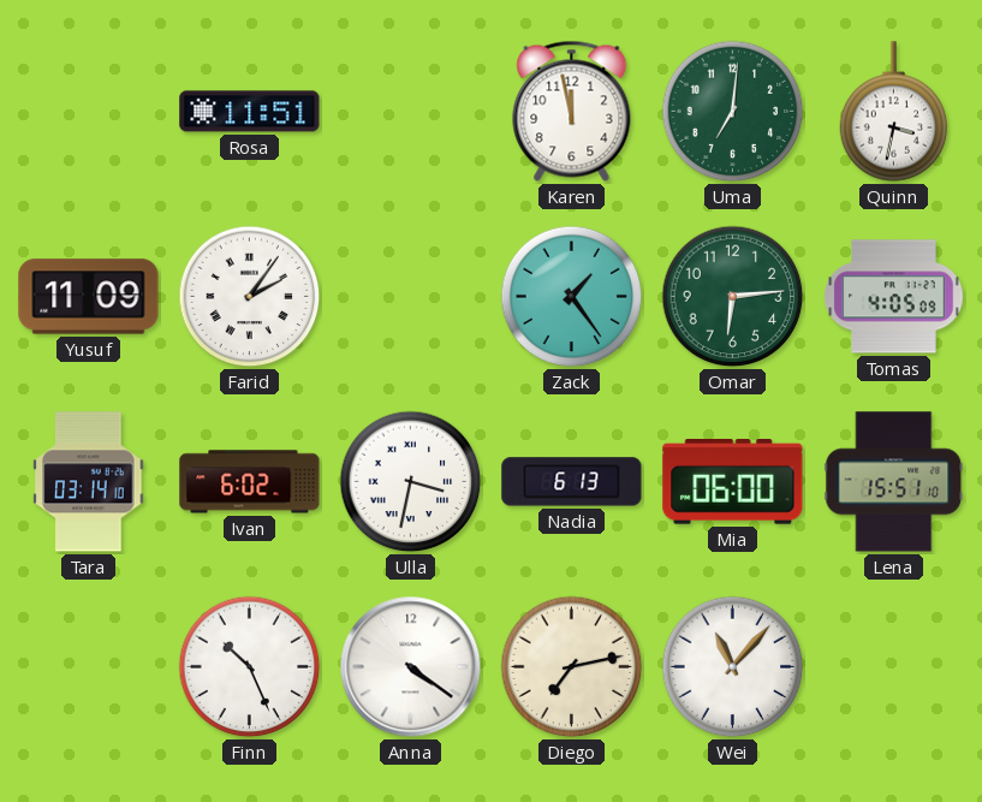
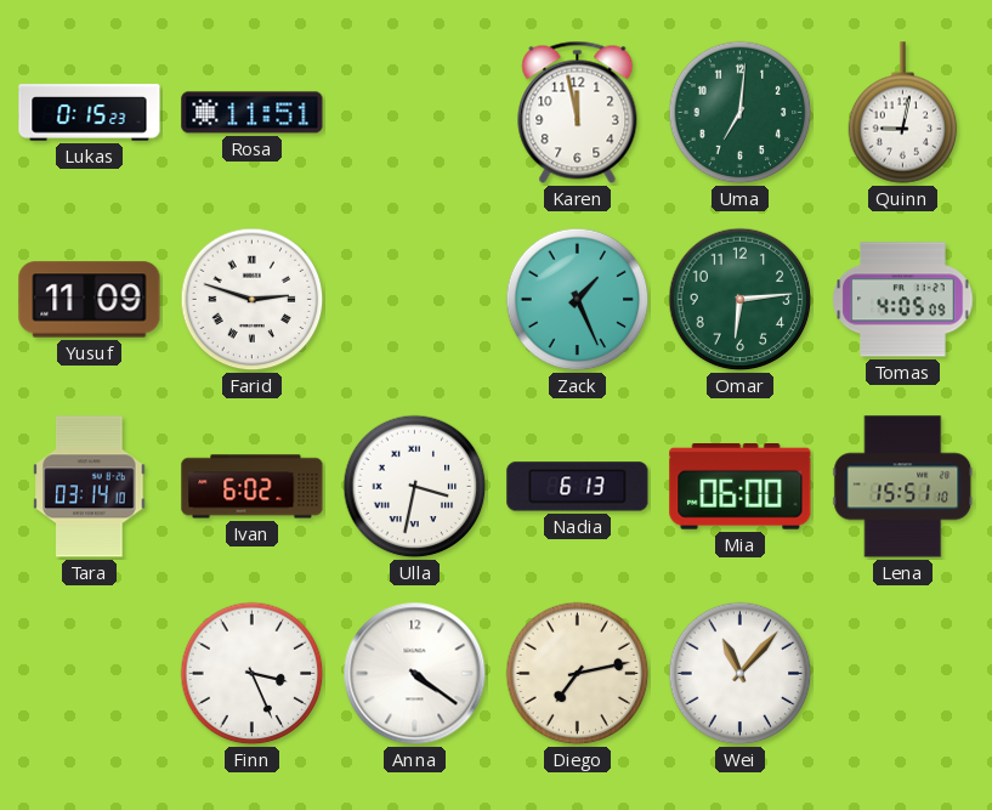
Lukas: none -> 0:15 (90, 113)
Quinn: 3:32 -> 9:02 (903, 113)
Farid: 2:06 -> 2:48 (253, 300)
Zack: 1:24 -> 1:26 (578, 300)
Finn: 10:26 -> 3:26 (253, 674)
